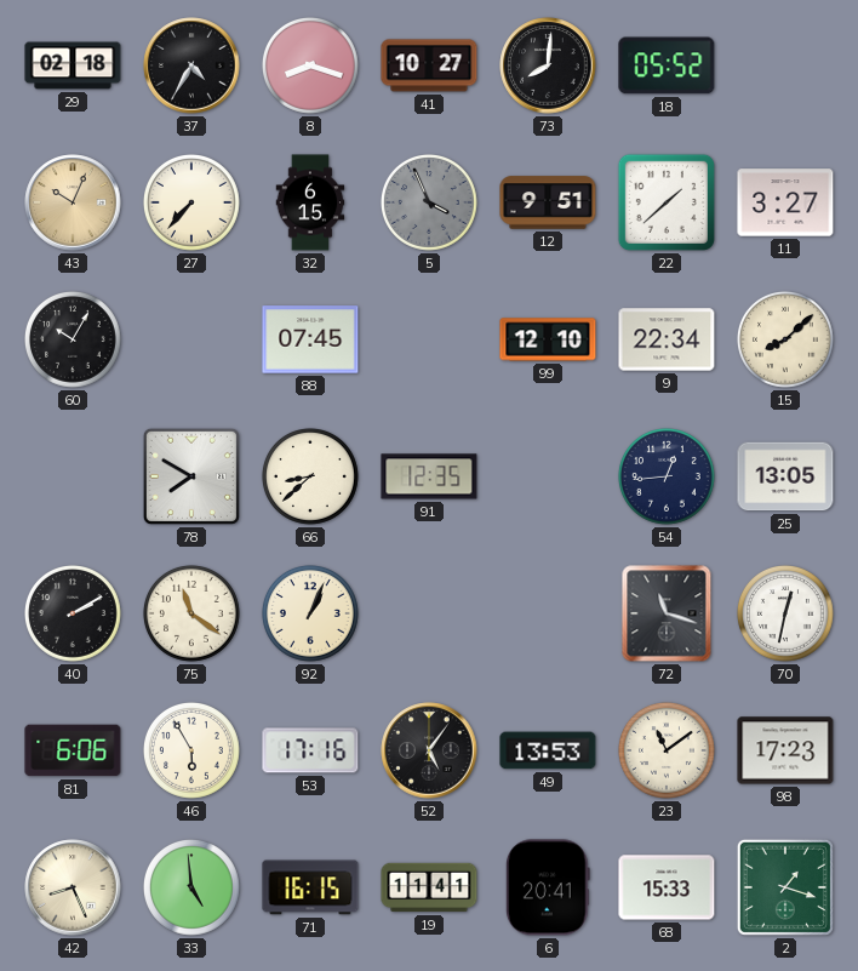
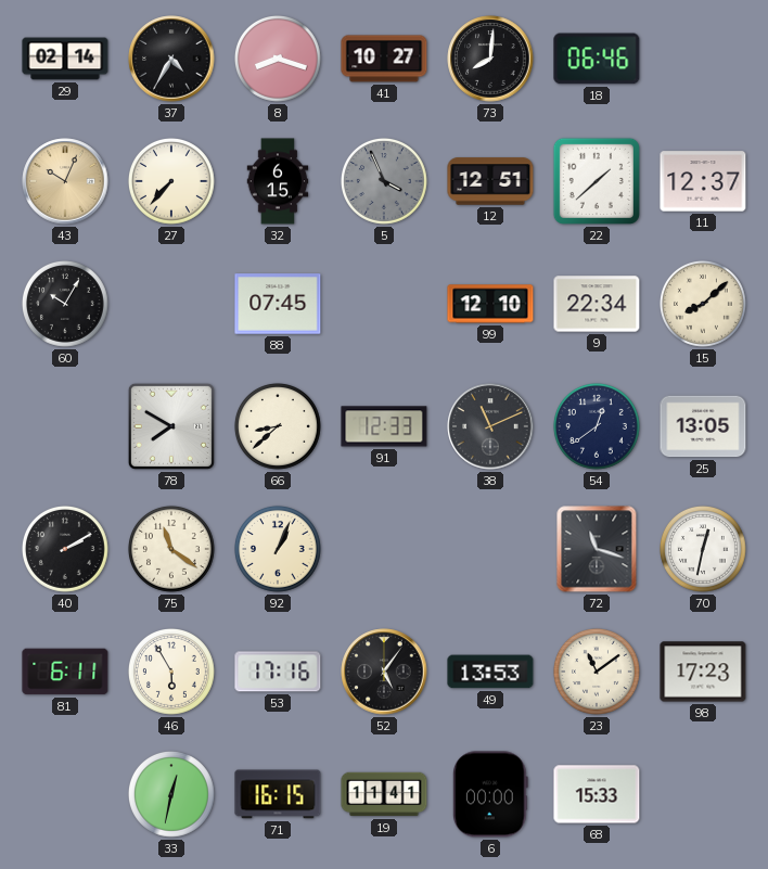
29: 02:18 -> 02:14 (65, 59)
18: 05:52 -> 06:46 (597, 59)
12: 9:51 -> 12:51 (490, 181)
11: 3:27 -> 12:37 (703, 181)
91: 12:35 -> 12:33 (384, 426)
38: none -> 11:11 (490, 426)
54: 12:44 -> 12:39 (597, 426)
81: 6:06 -> 6:11 (65, 672)
42: 8:26 -> none (73, 887)
33: 4:59 -> 12:32 (171, 794)
6: 20:41 -> 00:00 (490, 794)
2: 1:18 -> none (785, 887)
